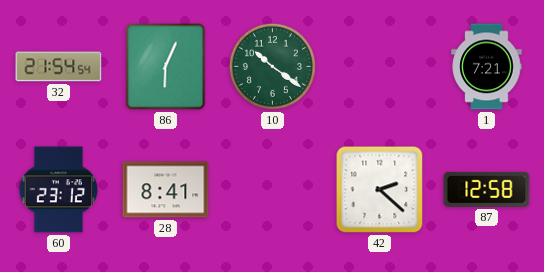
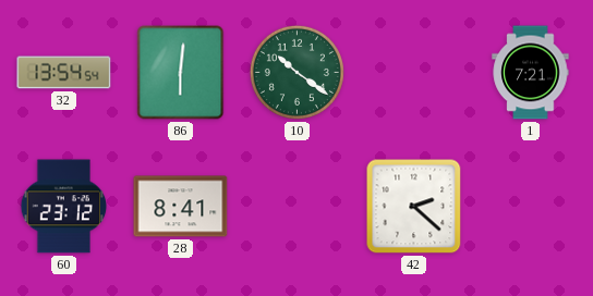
32: 21:54 -> 13:54 (64, 73)
86: 6:04 -> 6:01 (181, 73)
87: 12:58 -> none (487, 189)
